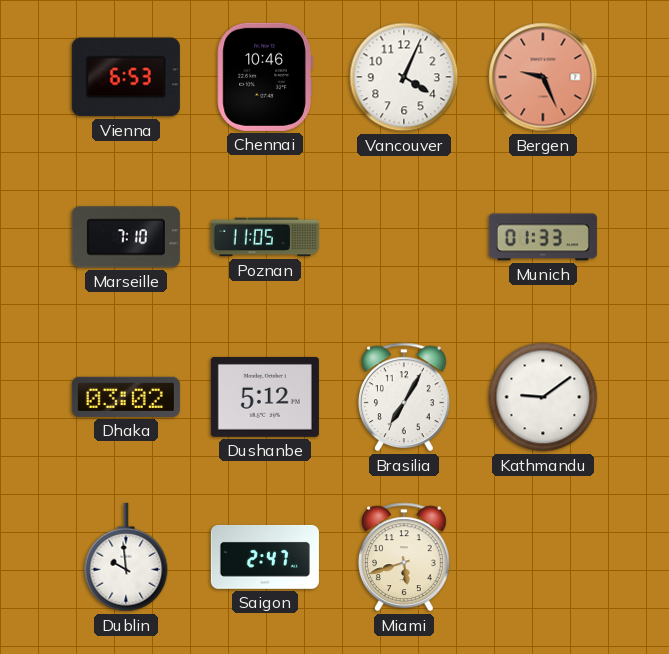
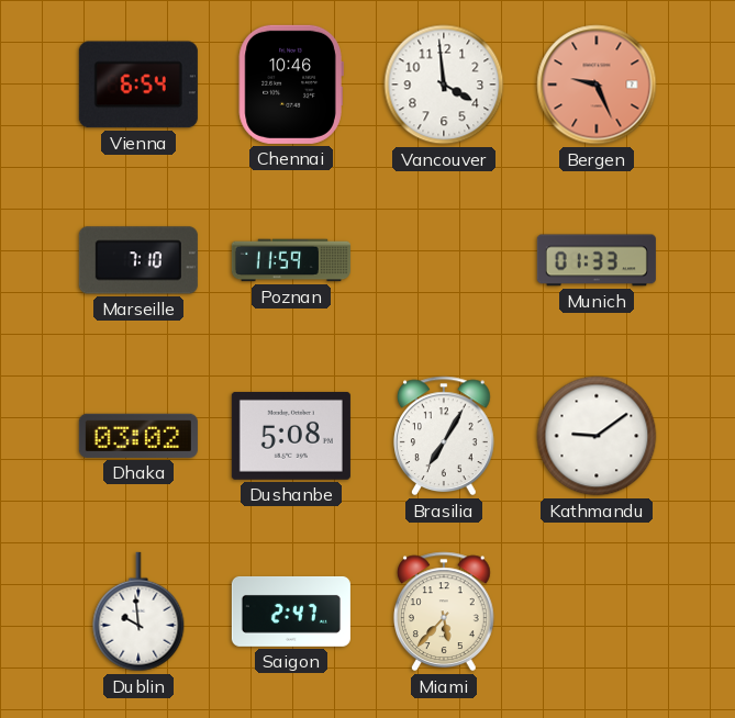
Vienna: 6:53 -> 6:54 (138, 85)
Vancouver: 4:04 -> 3:59 (444, 85)
Poznan: 11:05 -> 11:59 (291, 260)
Dushanbe: 5:12 -> 5:08 (291, 436)
Miami: 5:42 -> 5:37 (445, 612)
